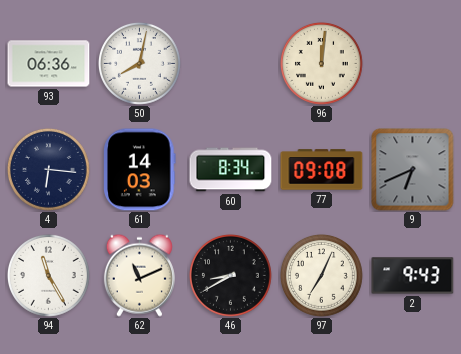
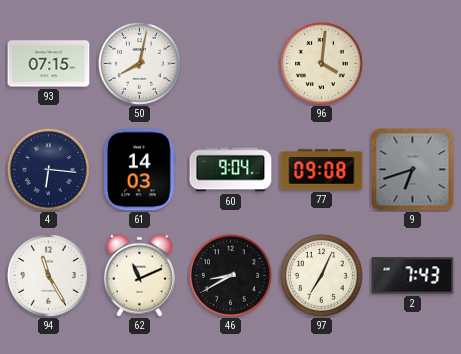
93: 06:36 -> 07:15 (49, 64)
96: 12:01 -> 4:01 (321, 63)
60: 8:34 -> 9:04 (231, 170)
9: 6:41 -> 6:42 (413, 170)
2: 9:43 -> 7:43 (413, 276)
